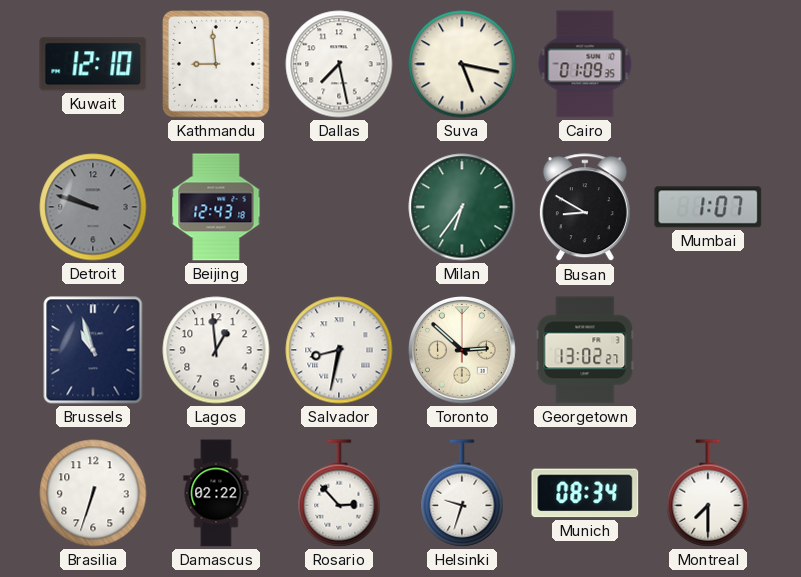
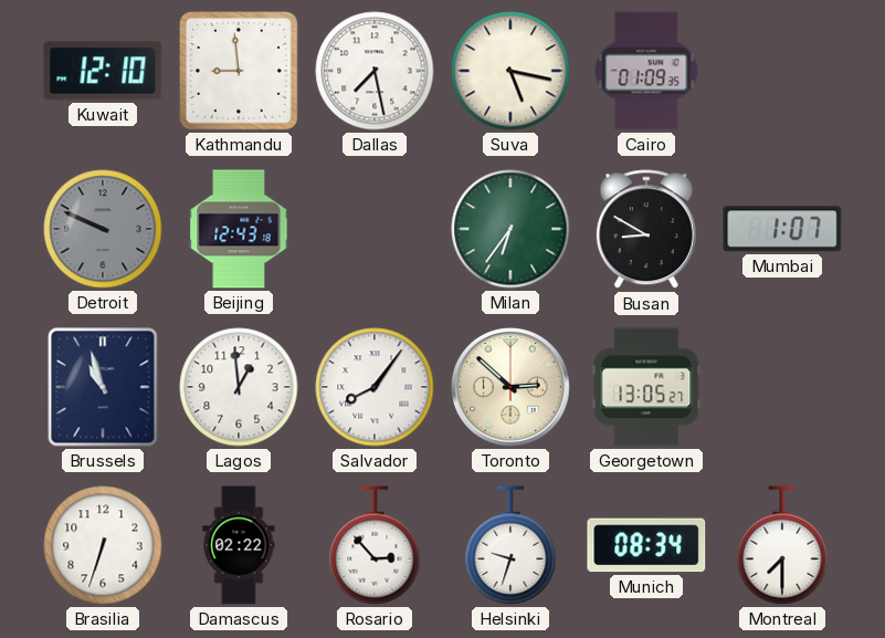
Detroit: 9:48 -> 9:49 (103, 229)
Salvador: 8:32 -> 8:06 (375, 387)
Georgetown: 13:02 -> 13:05 (646, 387)
